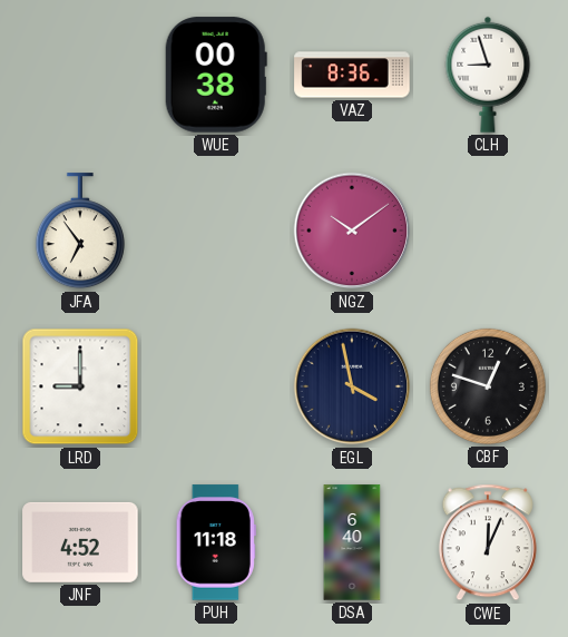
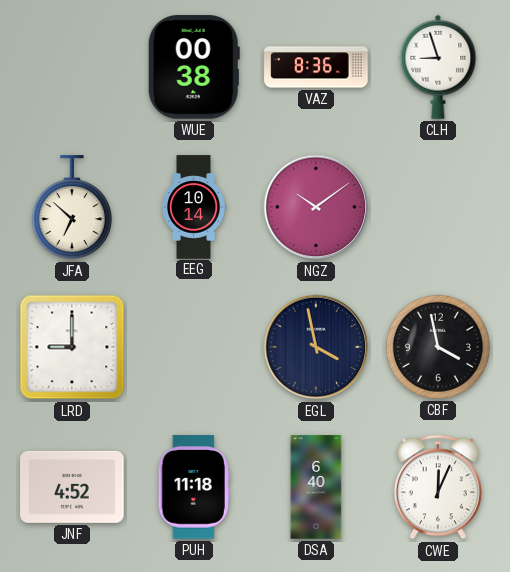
JFA: 6:54 -> 6:52 (72, 208)
EEG: none -> 10:14 (194, 207)
CBF: 12:48 -> 3:58 (438, 347)
